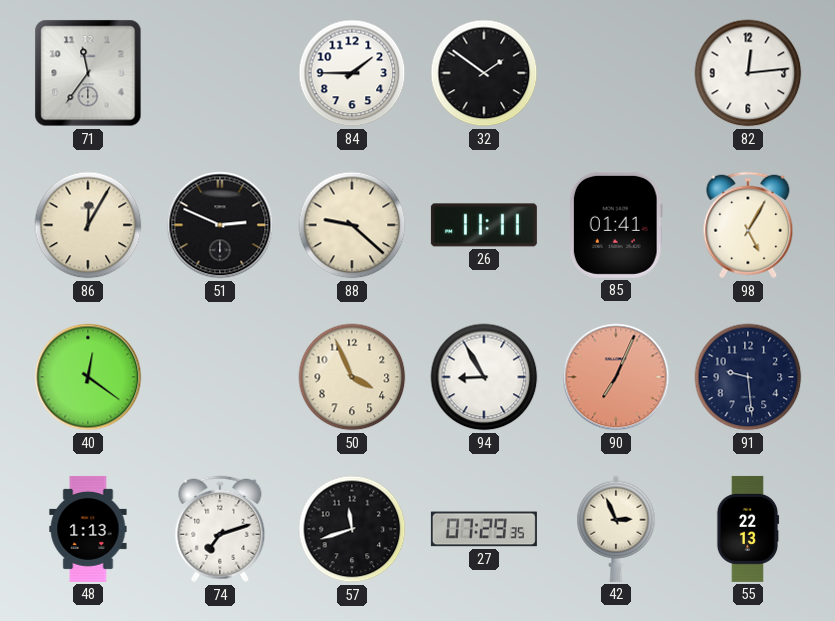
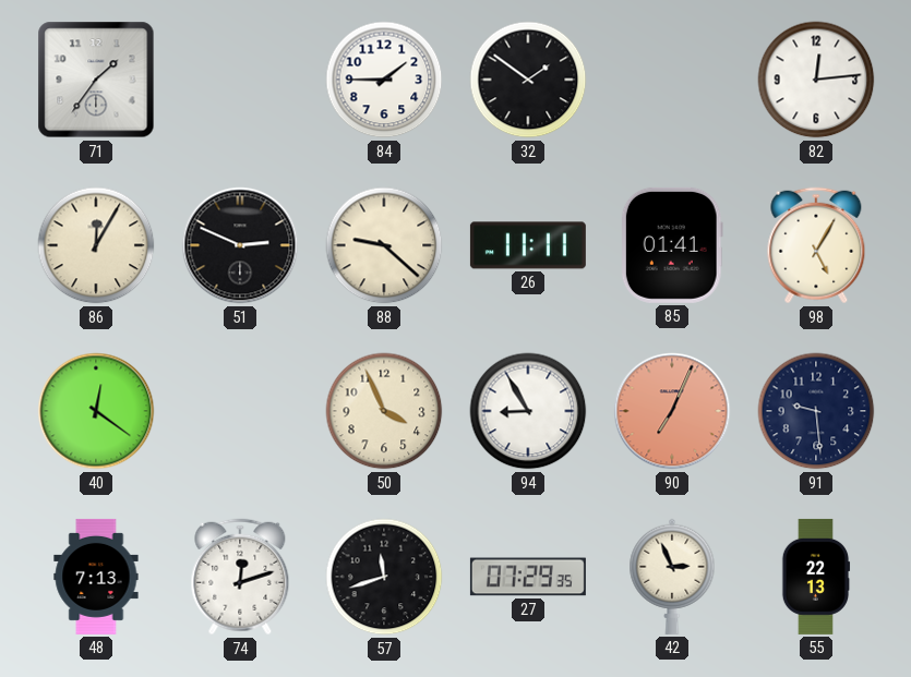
71: 11:36 -> 1:36 (96, 80)
48: 1:13 -> 7:13 (96, 577)
74: 7:12 -> 12:12 (240, 577)
